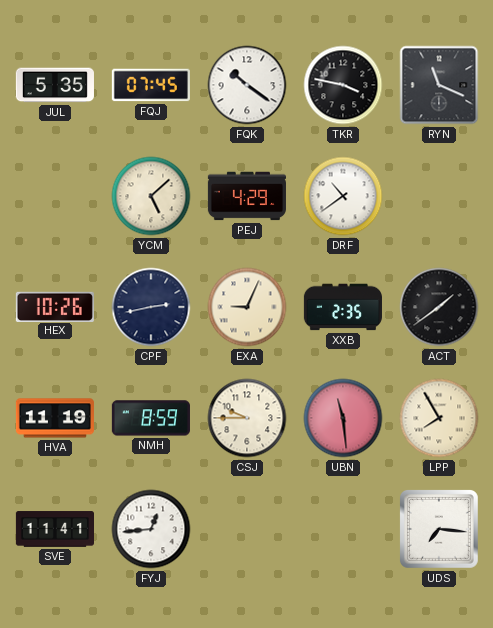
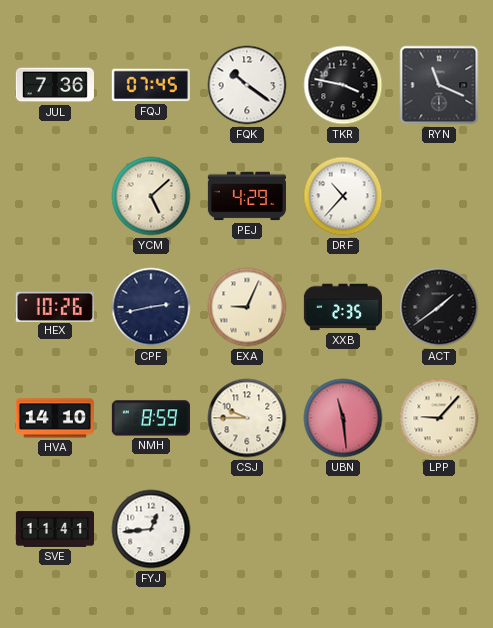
JUL: 5:35 -> 7:36 (55, 85)
DRF: 10:39 -> 10:37 (343, 196)
HVA: 11:19 -> 14:10 (55, 418)
LPP: 7:55 -> 9:07 (439, 418)
UDS: 7:16 -> none (439, 529)
